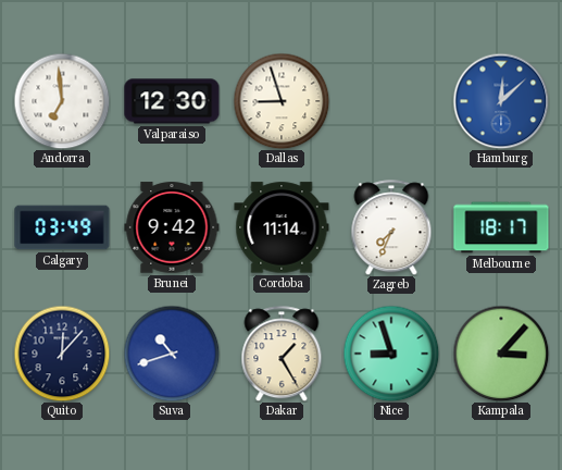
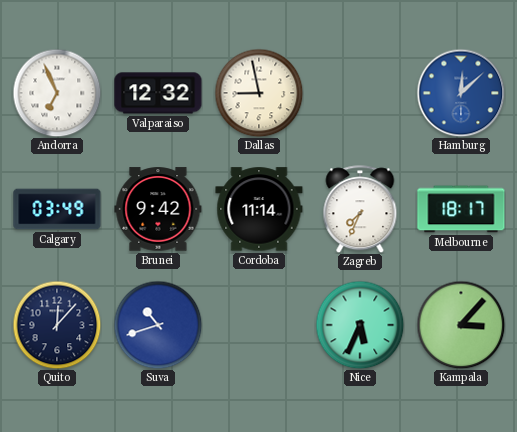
Andorra: 6:59 -> 6:56 (57, 93)
Valparaiso: 12:30 -> 12:32 (158, 93)
Dallas: 8:57 -> 8:58 (259, 93)
Dakar: 1:25 -> none (282, 354)
Nice: 8:57 -> 5:34 (360, 325)
